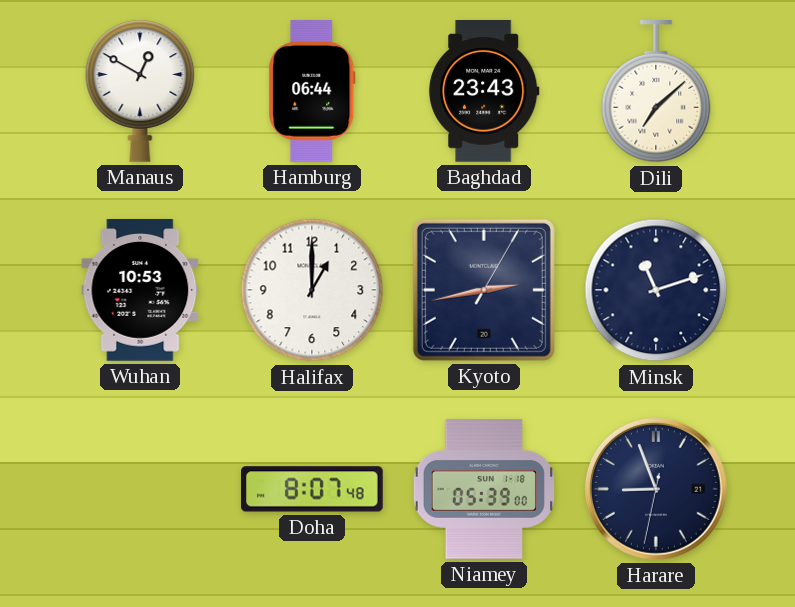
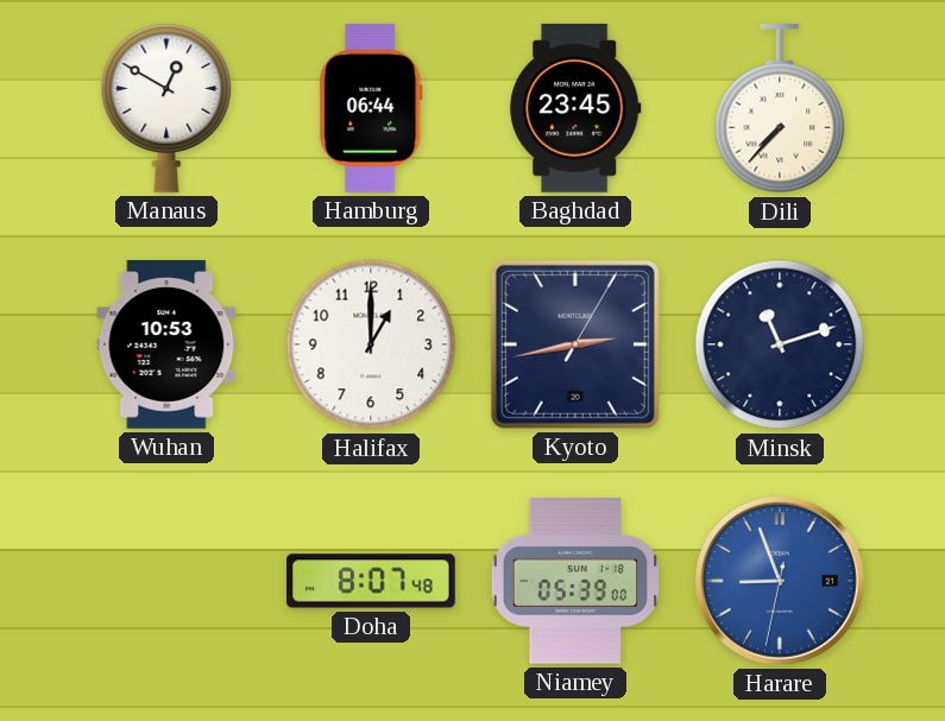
Baghdad: 23:43 -> 23:45 (575, 109)
Dili: 7:08 -> 7:37 (780, 109)
Harare dial: navy -> blue (780, 581)
